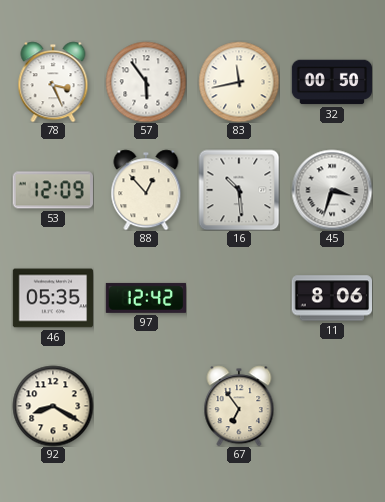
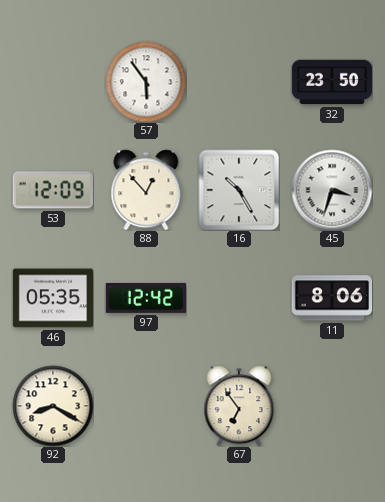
78: 3:26 -> none (53, 82)
83: 11:43 -> none (239, 82)
32: 00:50 -> 23:50 (331, 82)
16: 10:29 -> 10:25 (239, 190)
